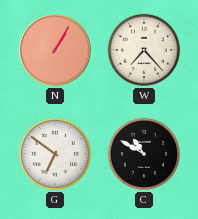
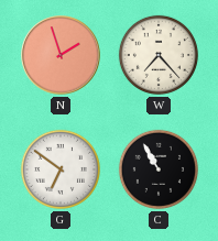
N: 1:05 -> 1:57 (61, 55)
C: 10:50 -> 10:55 (159, 169)
